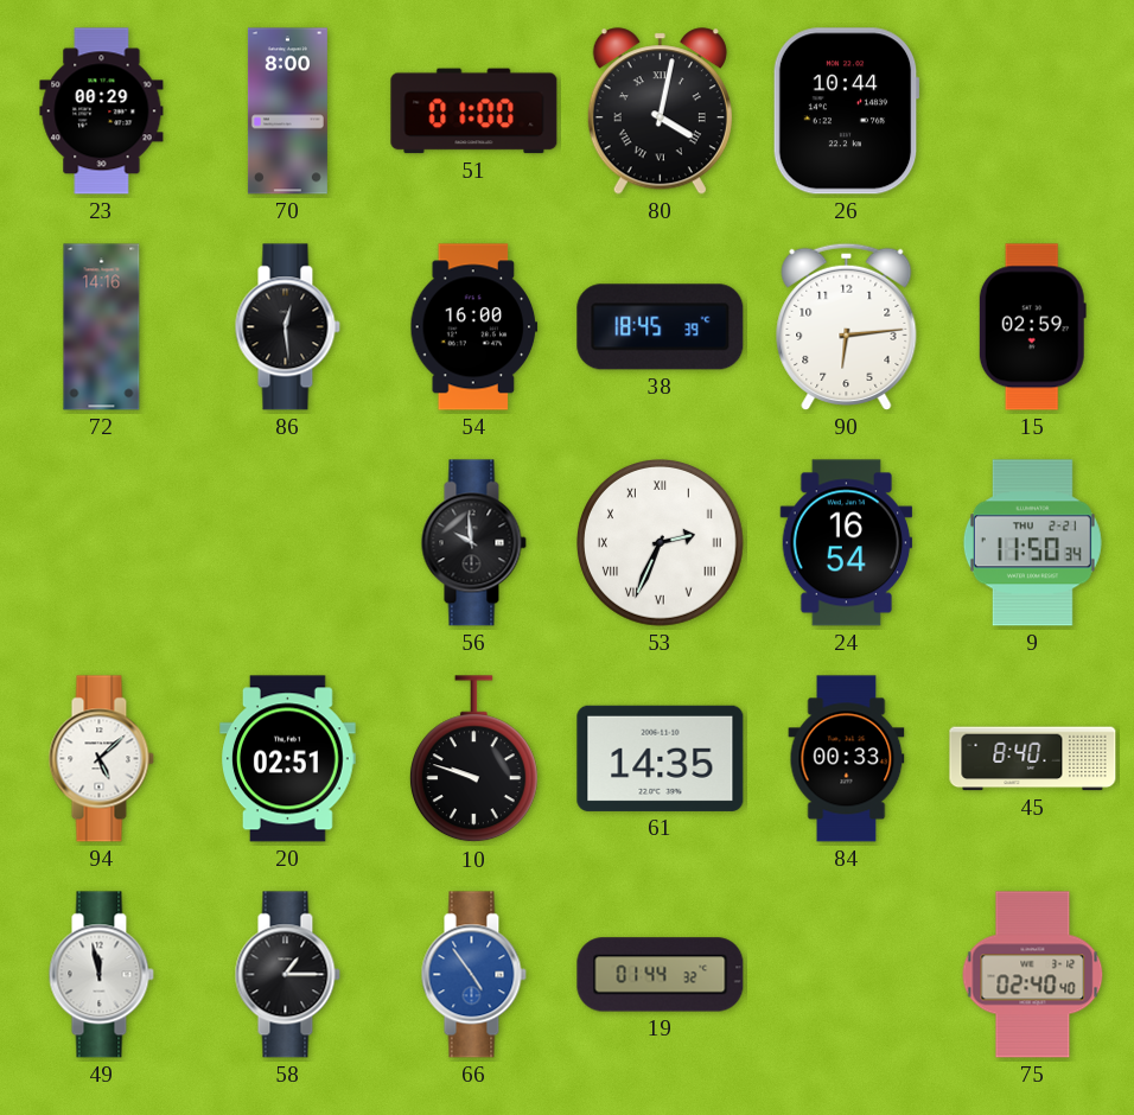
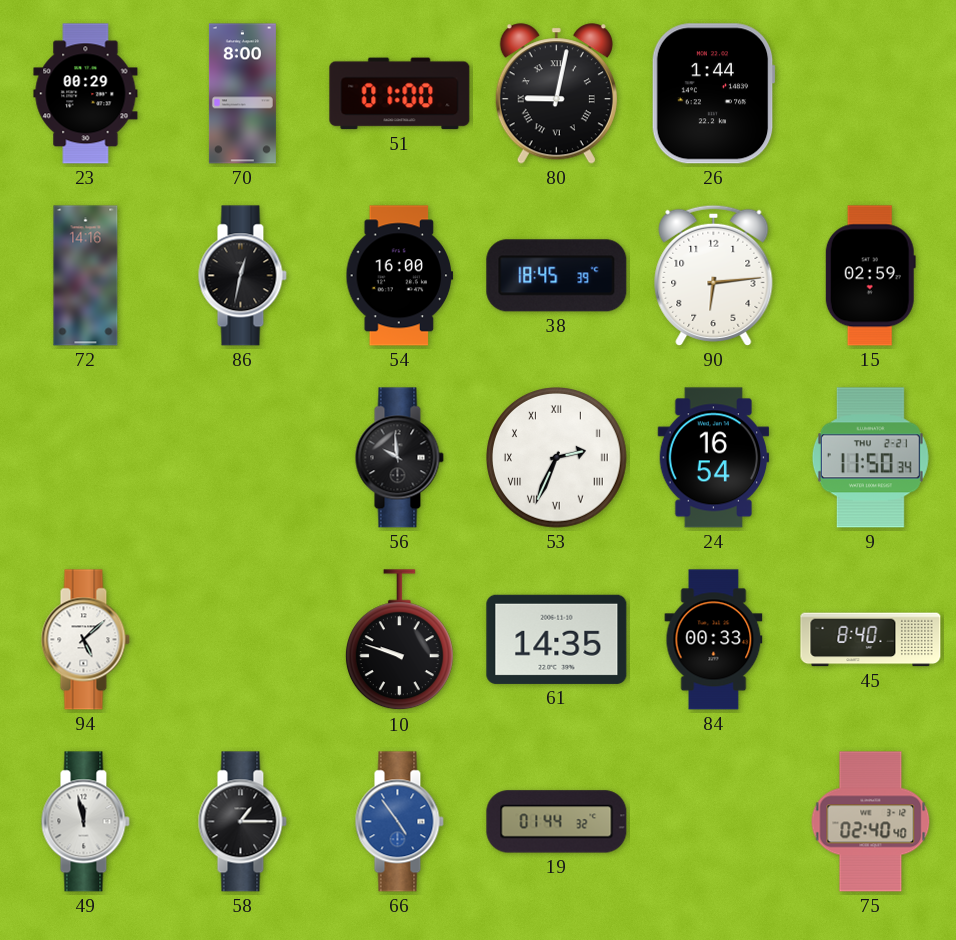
80: 4:02 -> 9:02 (556, 94)
26: 10:44 -> 1:44 (713, 94)
86: 12:29 -> 12:32 (242, 276)
20: 02:51 -> none (288, 759)
